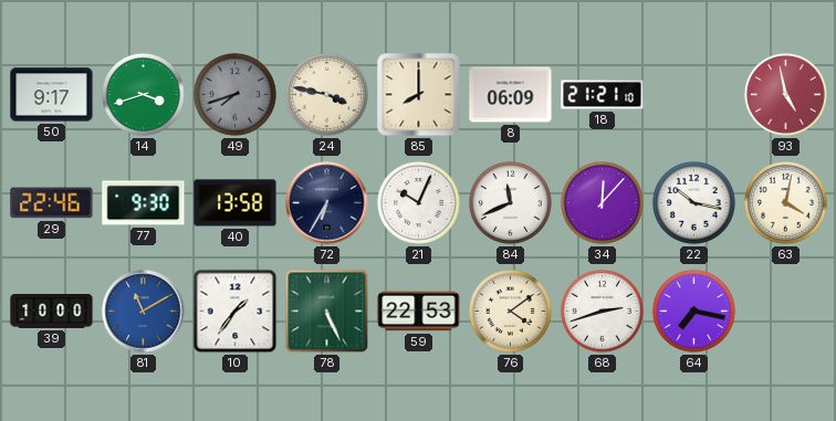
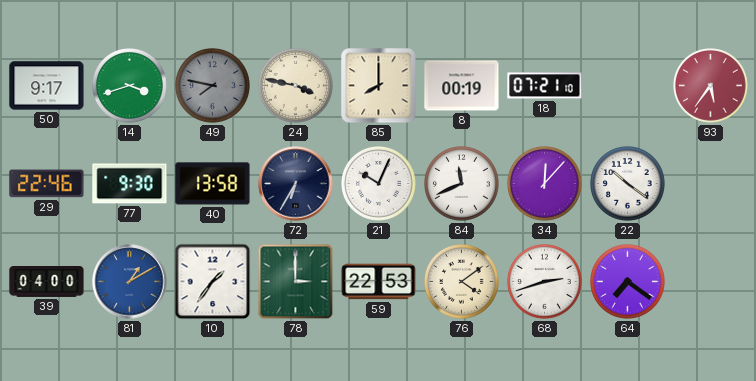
49: 7:42 -> 7:47 (213, 86)
8: 06:09 -> 00:19 (462, 86)
18: 21:21 -> 07:21 (545, 86)
93: 4:58 -> 5:36 (711, 86)
22: 10:17 -> 10:21 (628, 184)
63: 4:02 -> none (786, 203)
39: 10:00 -> 04:00 (47, 282)
81: 11:10 -> 1:10 (130, 282)
78: 5:26 -> 3:00 (296, 282)
64: 7:17 -> 7:21 (628, 282)
